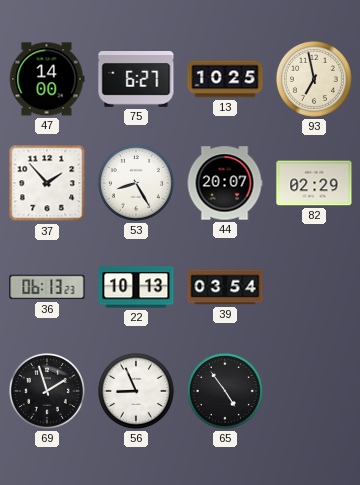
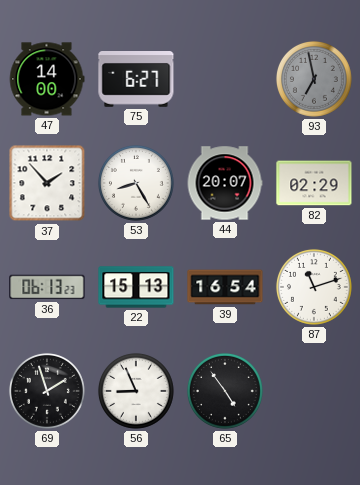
13: 10:25 -> none (225, 79)
93 dial: cream -> grey (314, 79)
22: 10:13 -> 15:13 (136, 287)
39: 03:54 -> 16:54 (225, 287)
87: none -> 11:12 (314, 287)
